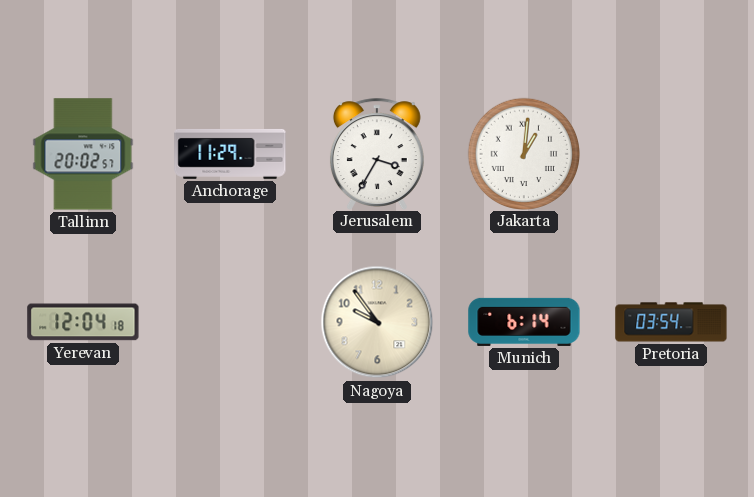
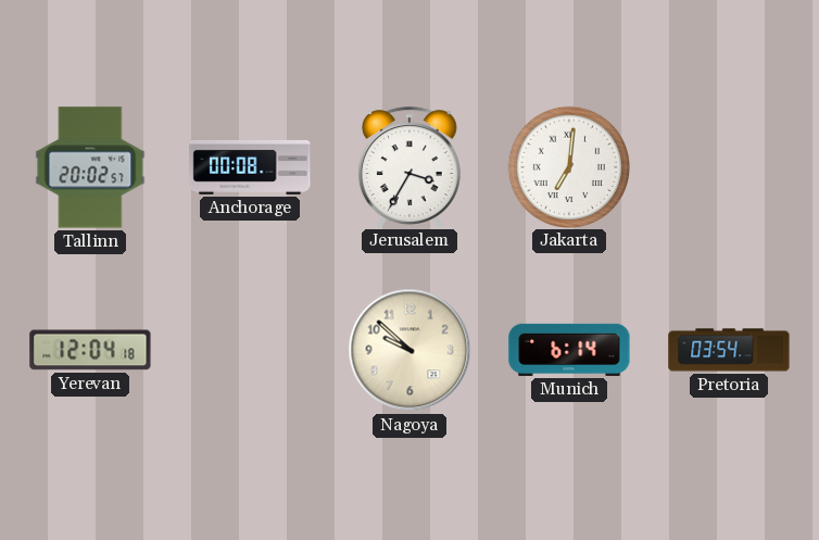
Anchorage: 11:29 -> 00:08 (250, 167)
Jakarta: 1:01 -> 7:01 (568, 166)
Nagoya: 9:54 -> 9:52 (409, 350)
